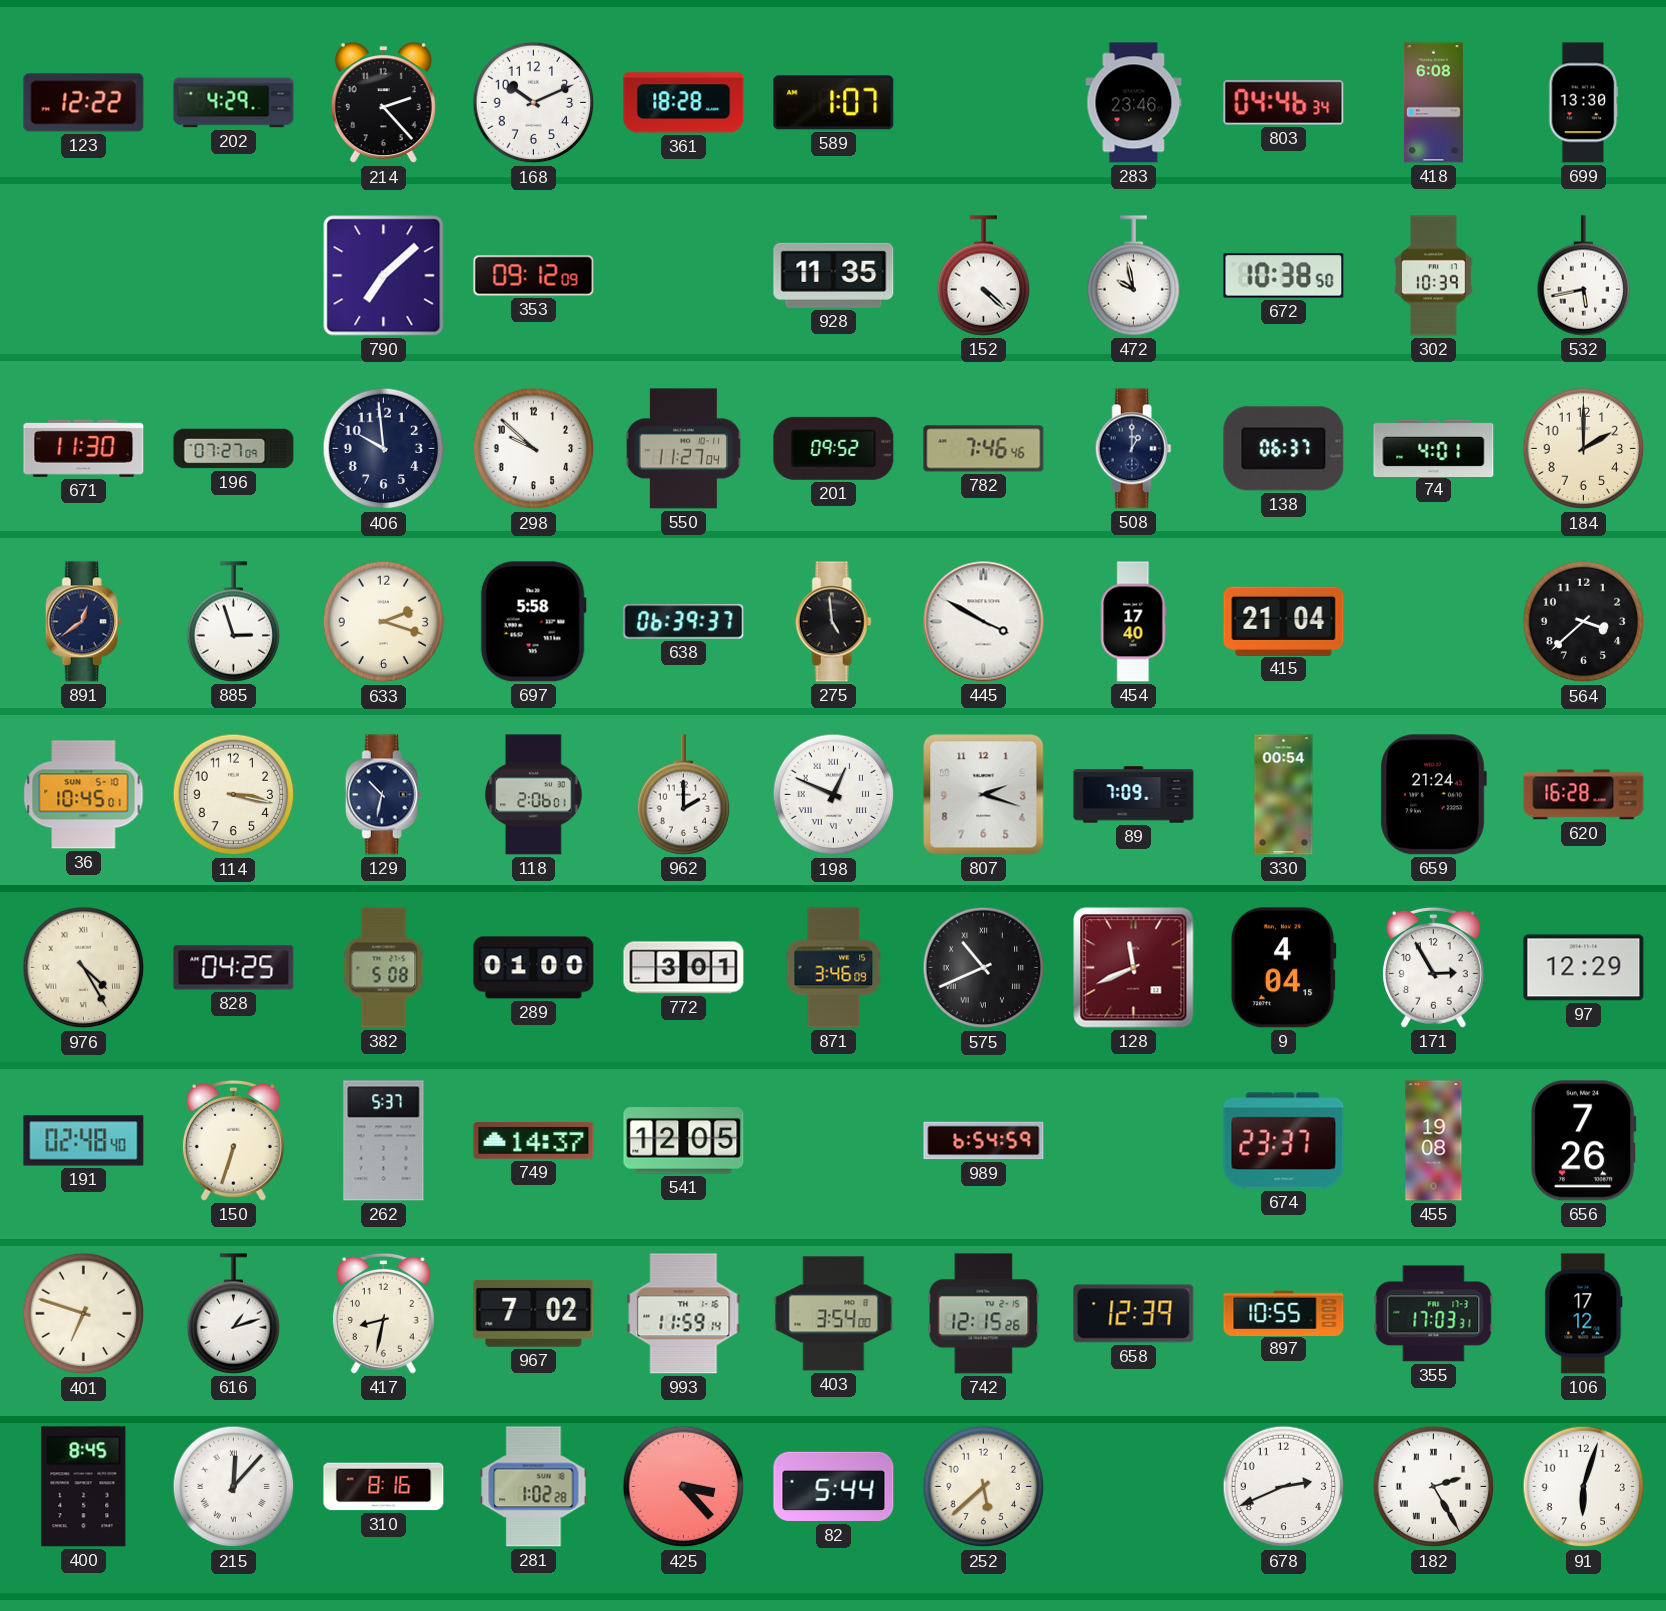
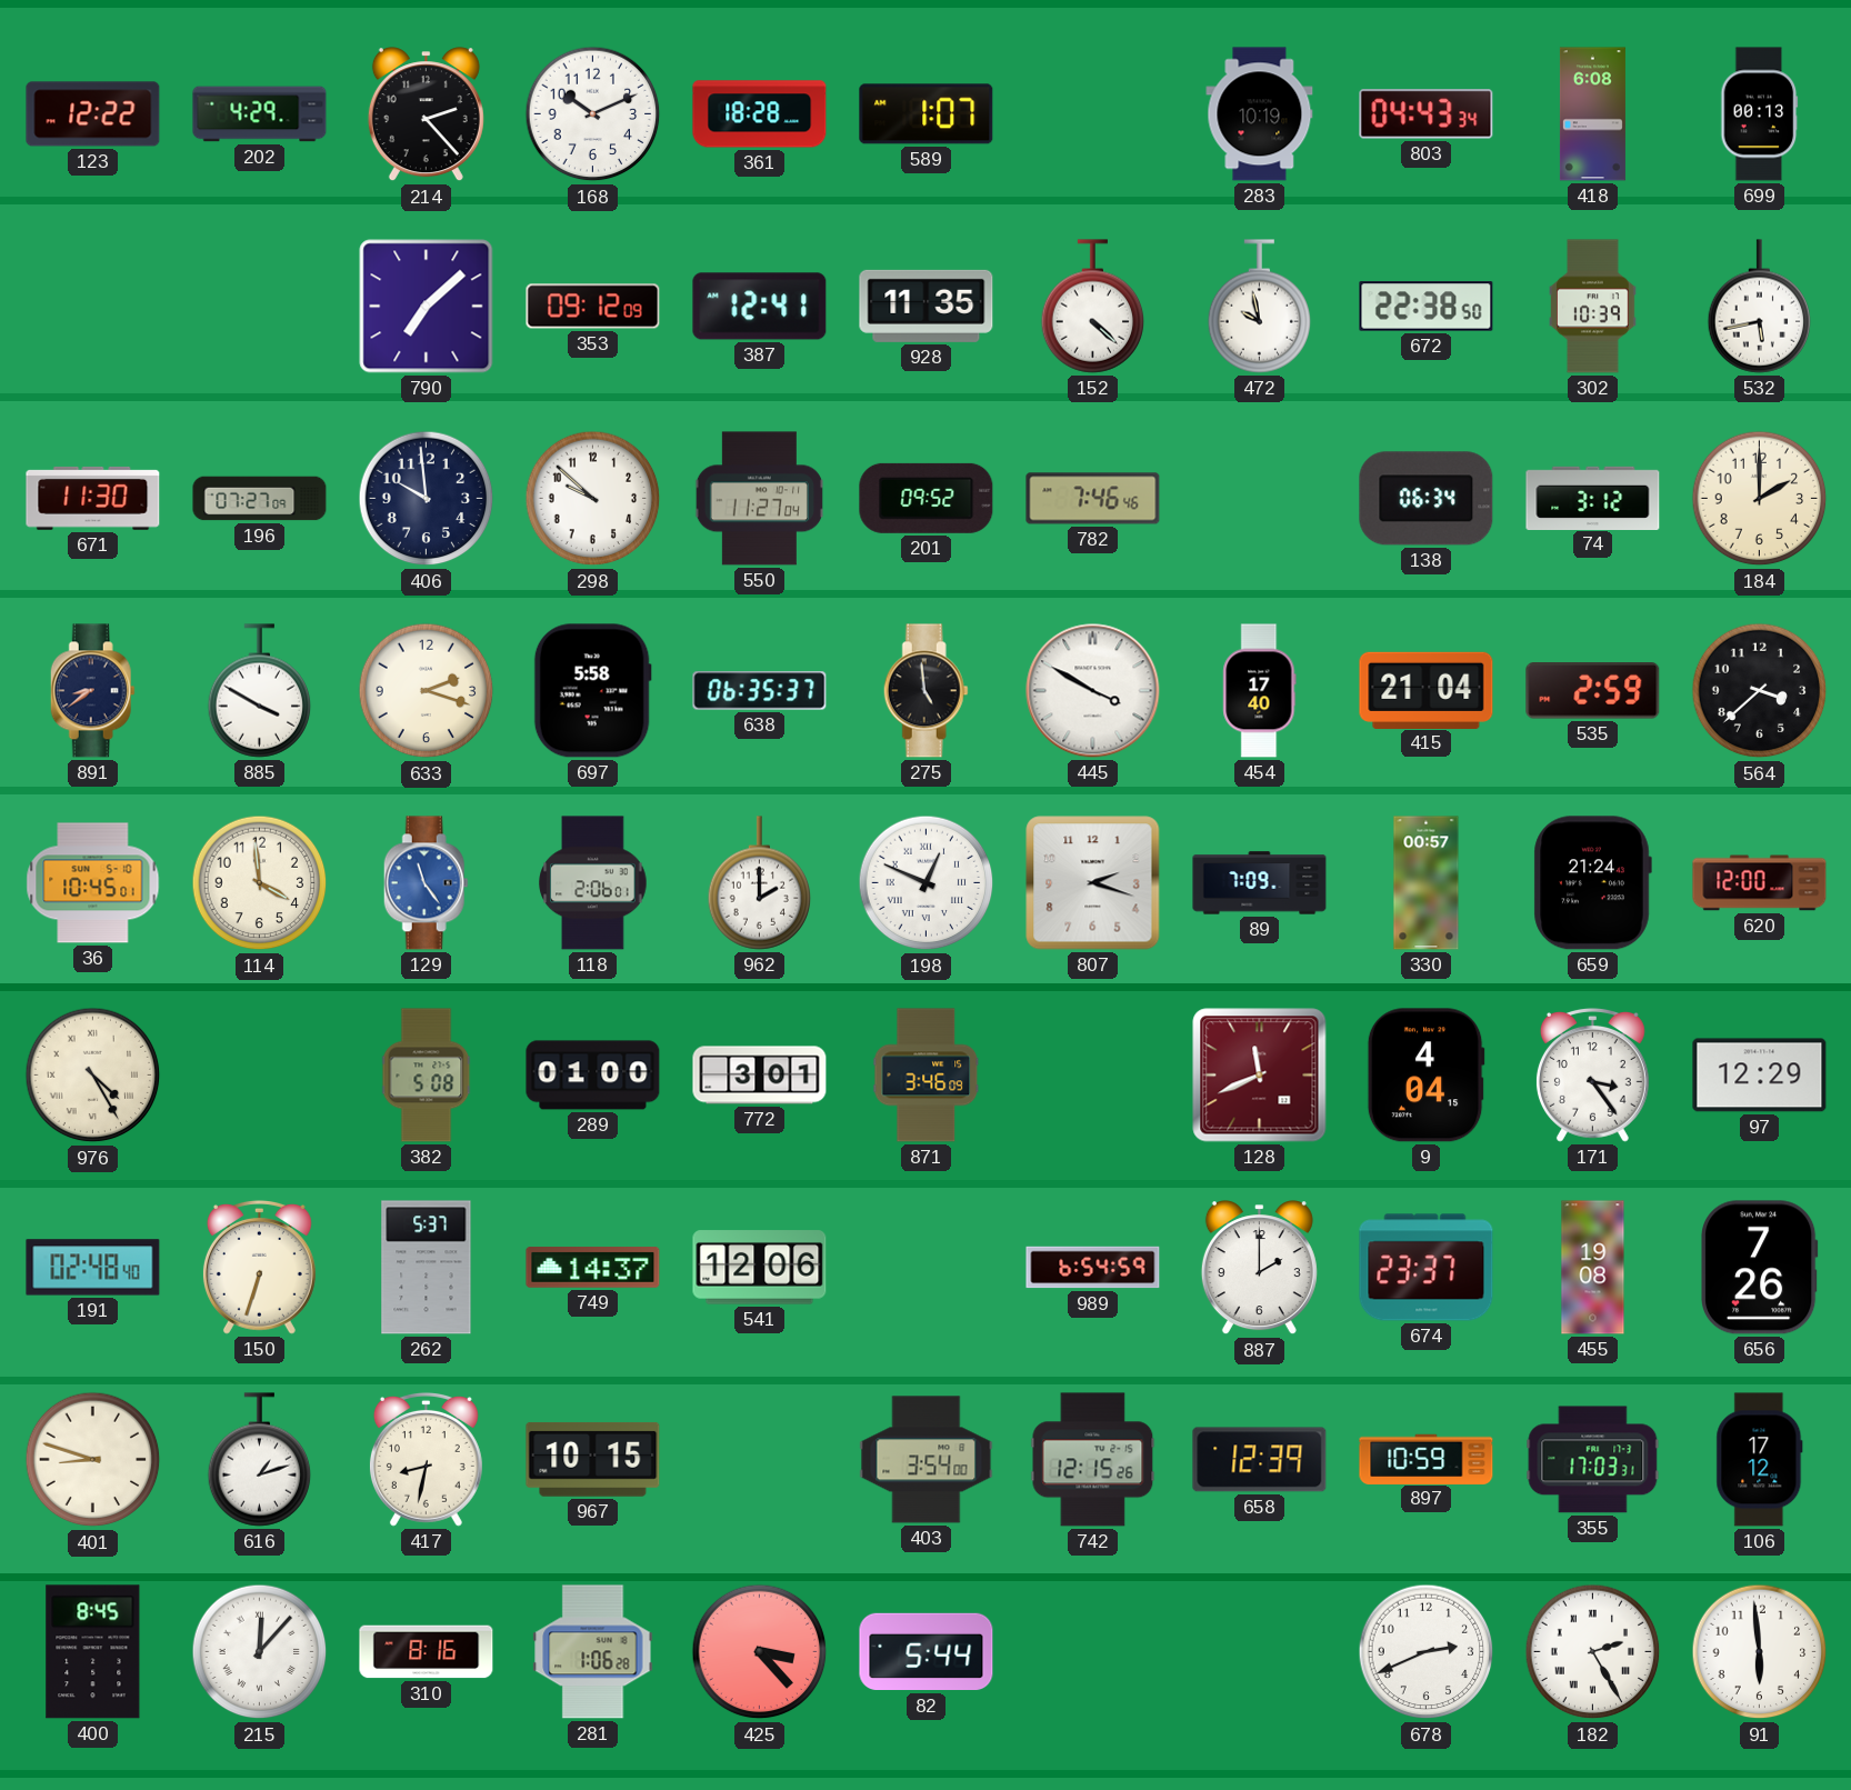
283: 23:46 -> 10:19 (1260, 114)
803: 04:46 -> 04:43 (1427, 114)
699: 13:30 -> 00:13 (1760, 114)
387: none -> 12:41 (760, 307)
672: 10:38 -> 22:38 (1427, 307)
508: 1:00 -> none (1133, 449)
138: 06:37 -> 06:34 (1427, 499)
74: 4:01 -> 3:12 (1593, 498)
891: 12:39 -> 8:39 (92, 691)
885: 2:57 -> 3:50 (260, 691)
638: 06:39 -> 06:35 (760, 691)
535: none -> 2:59 (1593, 691)
114: 3:17 -> 3:59 (260, 883)
129: 10:32 -> 11:24 (426, 883)
129 dial: navy -> blue (426, 883)
330: 00:54 -> 00:57 (1427, 883)
620: 16:28 -> 12:00 (1760, 883)
828: 04:25 -> none (234, 968)
575: 10:41 -> none (984, 968)
171: 2:55 -> 3:24 (1592, 1074)
541: 12:05 -> 12:06 (760, 1268)
887: none -> 2:00 (1259, 1268)
401: 6:48 -> 8:48 (93, 1460)
967: 7:02 -> 10:15 (593, 1459)
993: 11:59 -> none (684, 1314)
897: 10:55 -> 10:59 (1427, 1459)
281: 1:02 -> 1:06 (593, 1652)
252: 5:38 -> none (984, 1487)
91: 6:03 -> 5:59 (1760, 1652)
